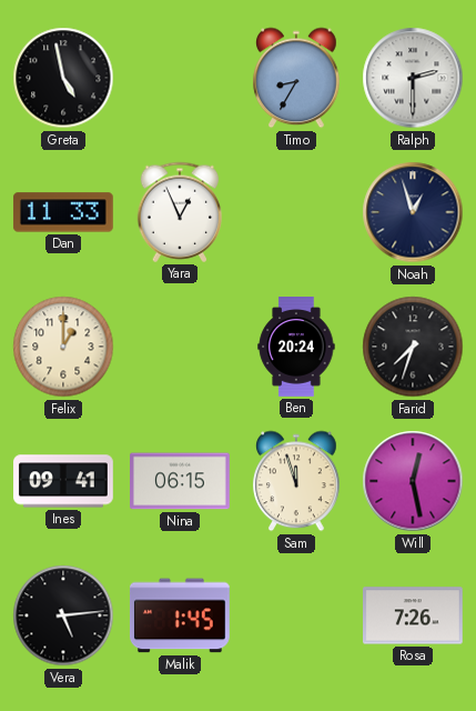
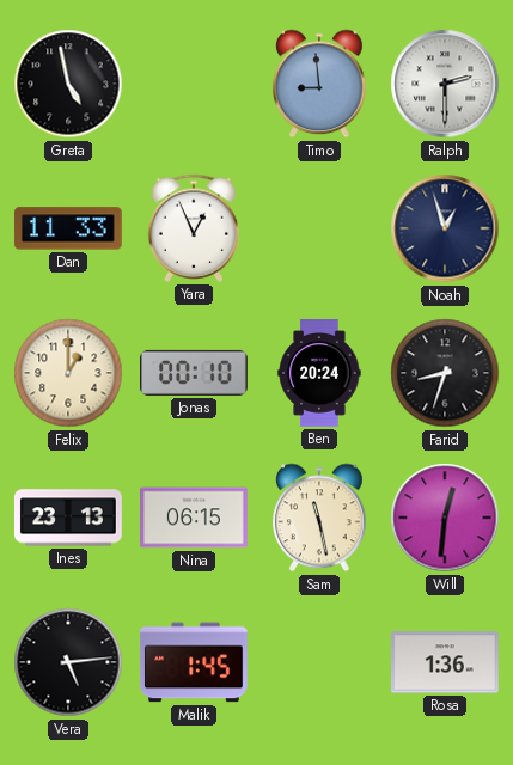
Timo: 8:35 -> 8:59 (319, 84)
Jonas: none -> 00:10 (195, 373)
Farid: 7:33 -> 8:33 (445, 373)
Ines: 09:41 -> 23:13 (69, 518)
Sam: 11:57 -> 11:28 (319, 518)
Will: 12:28 -> 12:31 (445, 518)
Rosa: 7:26 -> 1:36 (446, 662)
